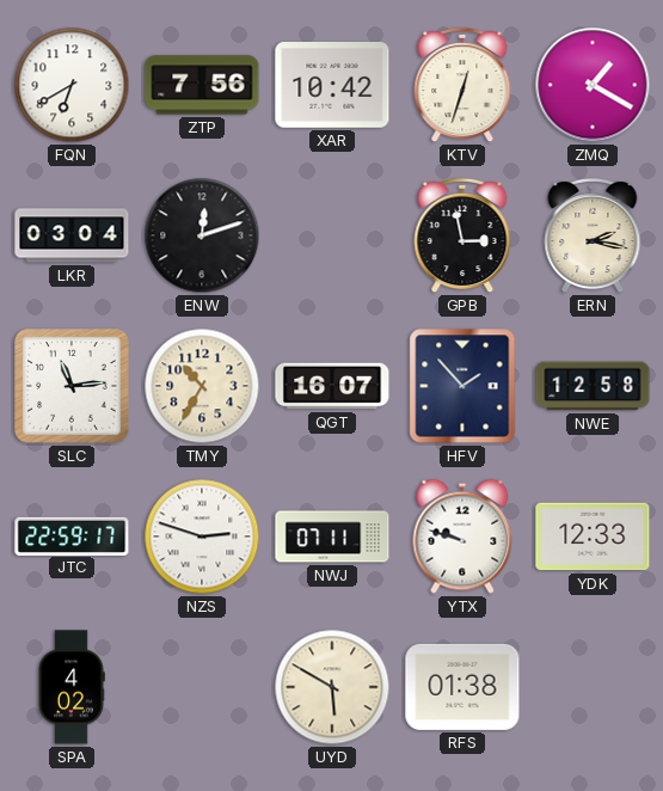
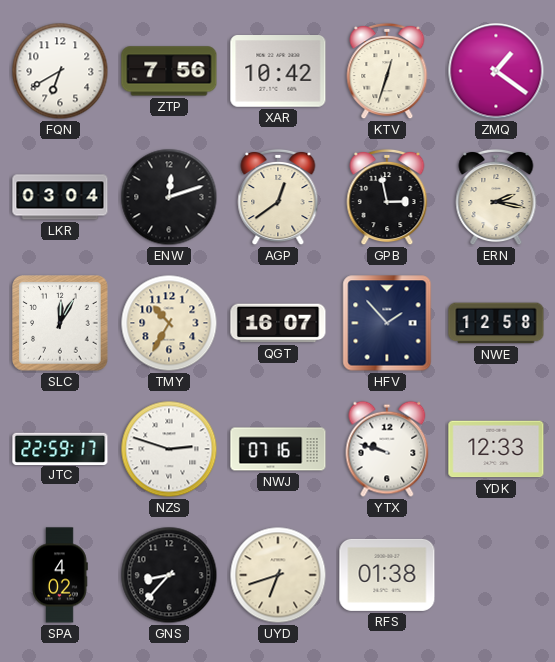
ZMQ: 1:20 -> 1:21 (496, 71)
AGP: none -> 12:39 (278, 197)
SLC: 11:14 -> 12:05 (60, 323)
NWJ: 07:11 -> 07:16 (278, 449)
GNS: none -> 8:37 (169, 575)
UYD: 5:50 -> 6:42 (278, 575)
